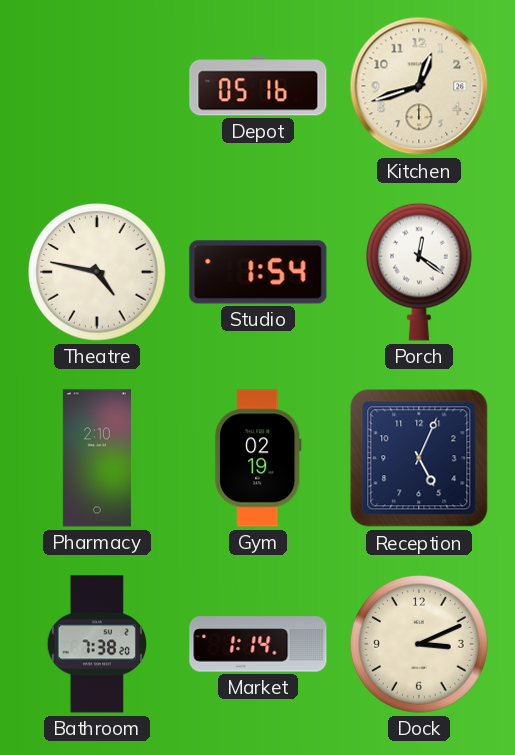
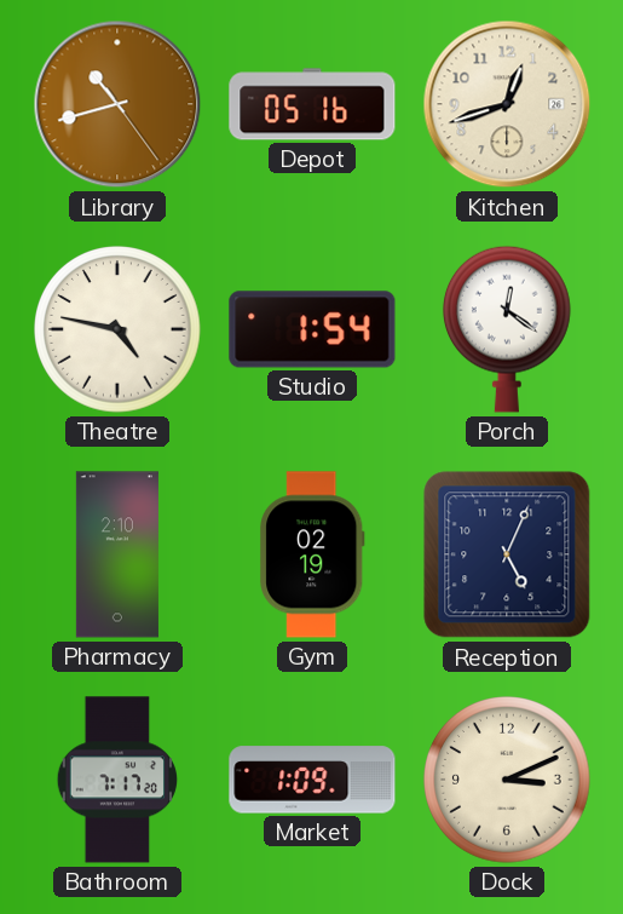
Library: none -> 10:42 (117, 104)
Bathroom: 7:38 -> 7:17 (117, 780)
Market: 1:14 -> 1:09 (312, 780)
